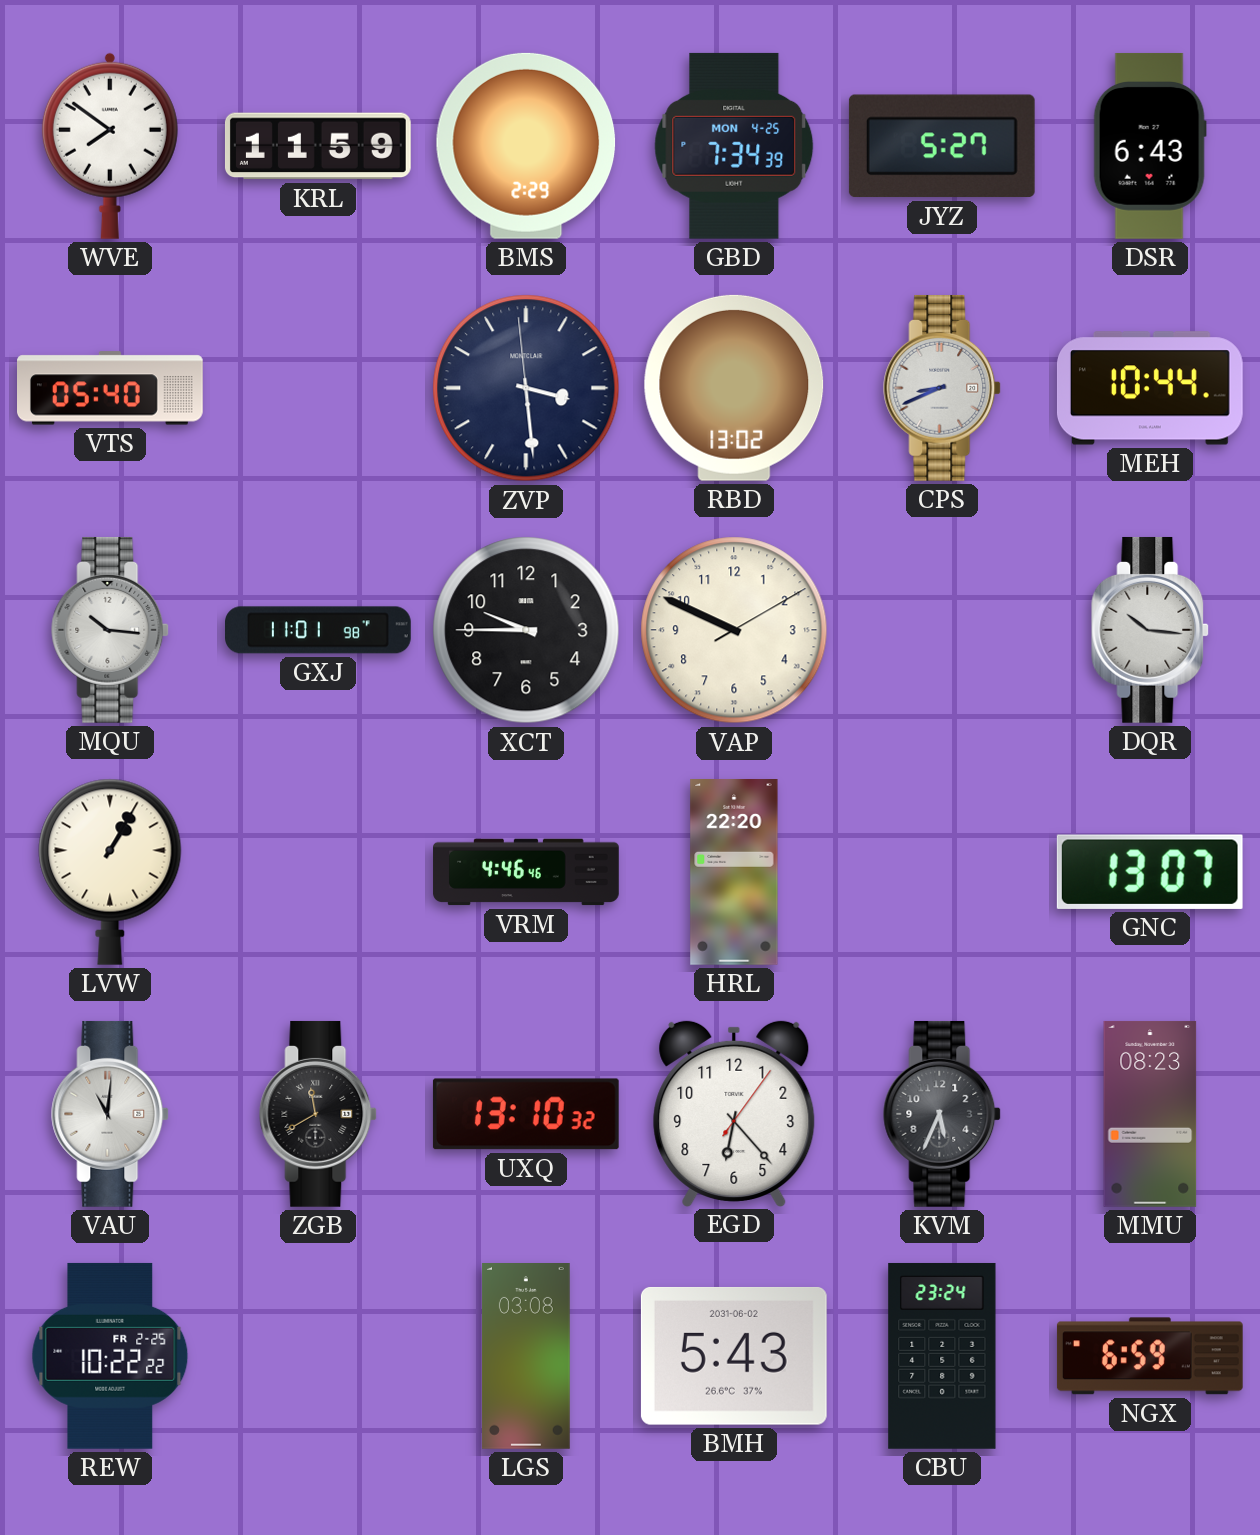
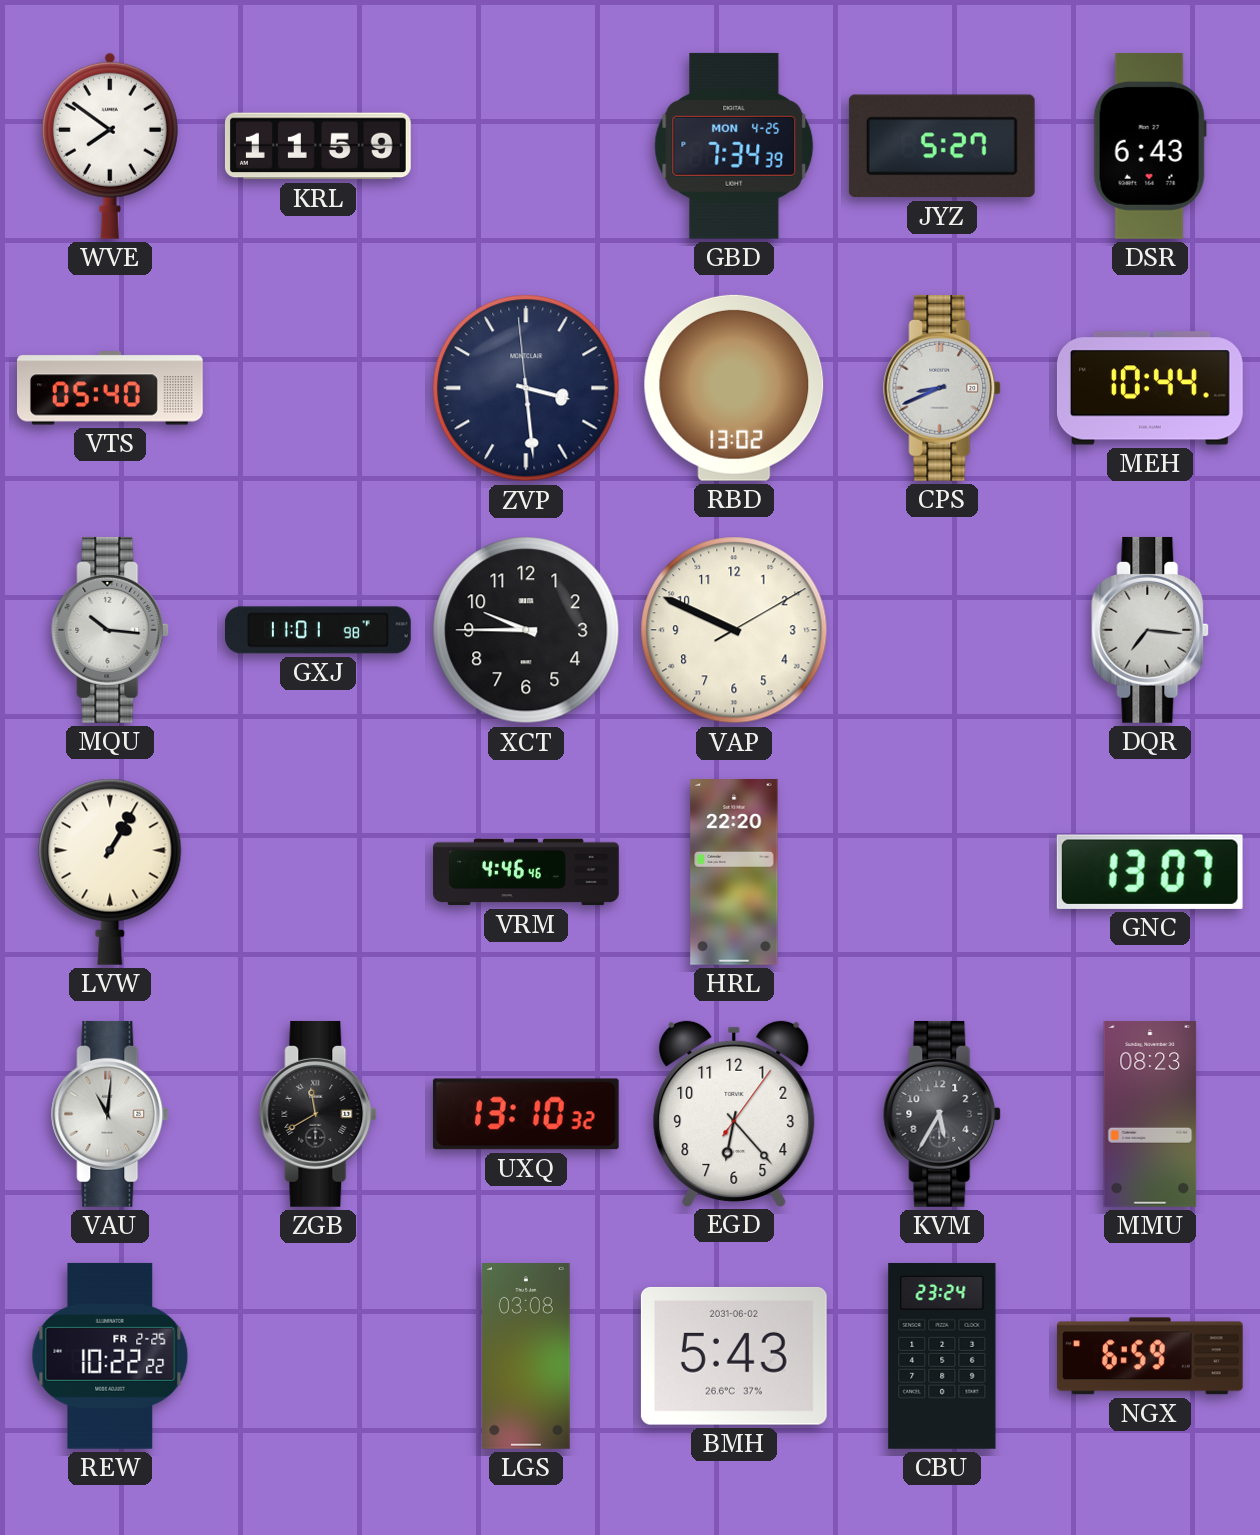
BMS: 2:29 -> none (526, 146)
DQR: 10:16 -> 7:16 (1151, 630)
KVM: 5:34 -> 5:35 (943, 1114)
